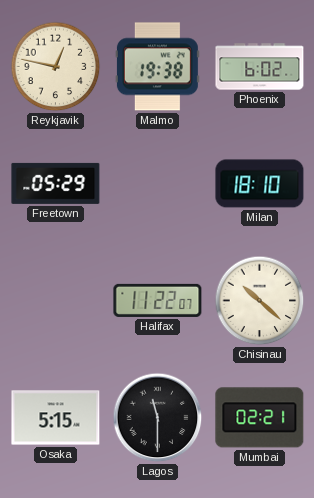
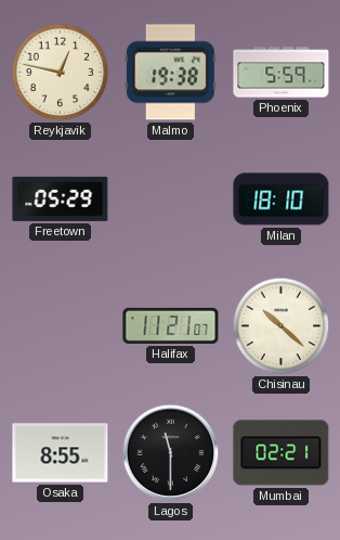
Phoenix: 6:02 -> 5:59 (282, 73)
Halifax: 11:22 -> 11:21 (171, 325)
Osaka: 5:15 -> 8:55 (61, 453)
